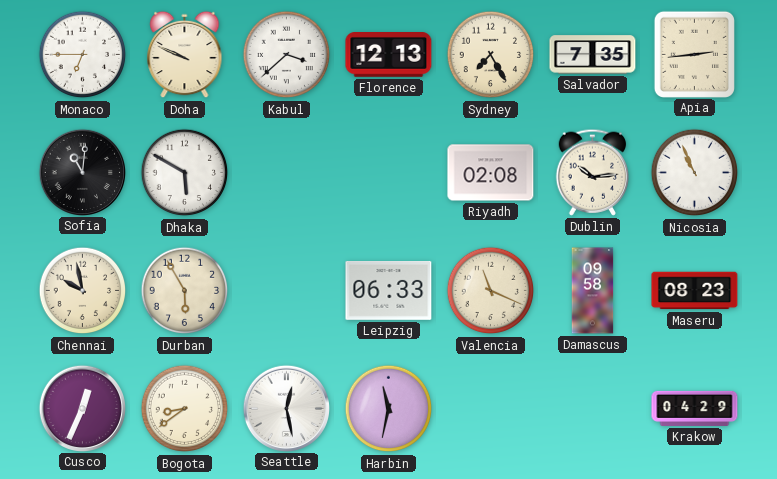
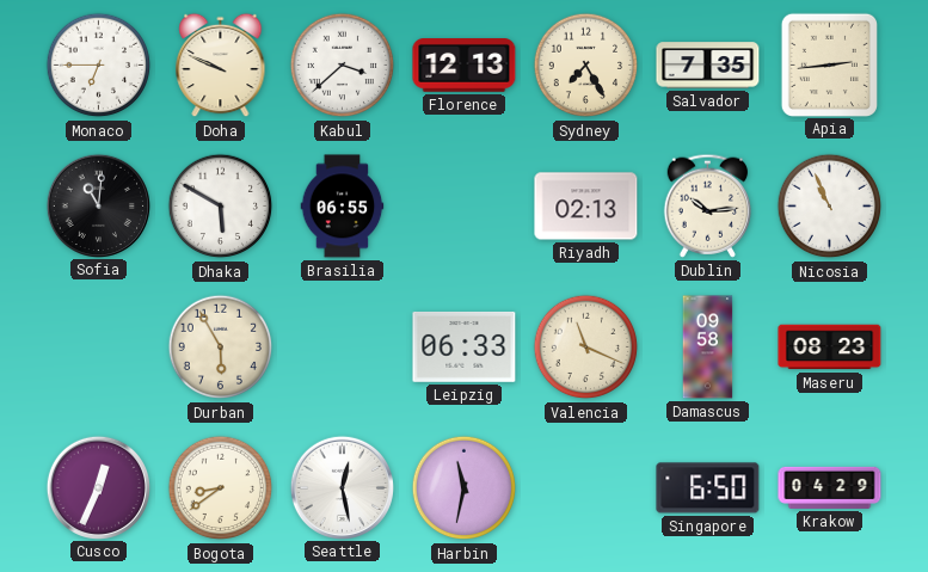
Brasilia: none -> 06:55 (343, 207)
Riyadh: 02:08 -> 02:13 (586, 207)
Chennai: 9:58 -> none (83, 291)
Singapore: none -> 6:50 (708, 488)
